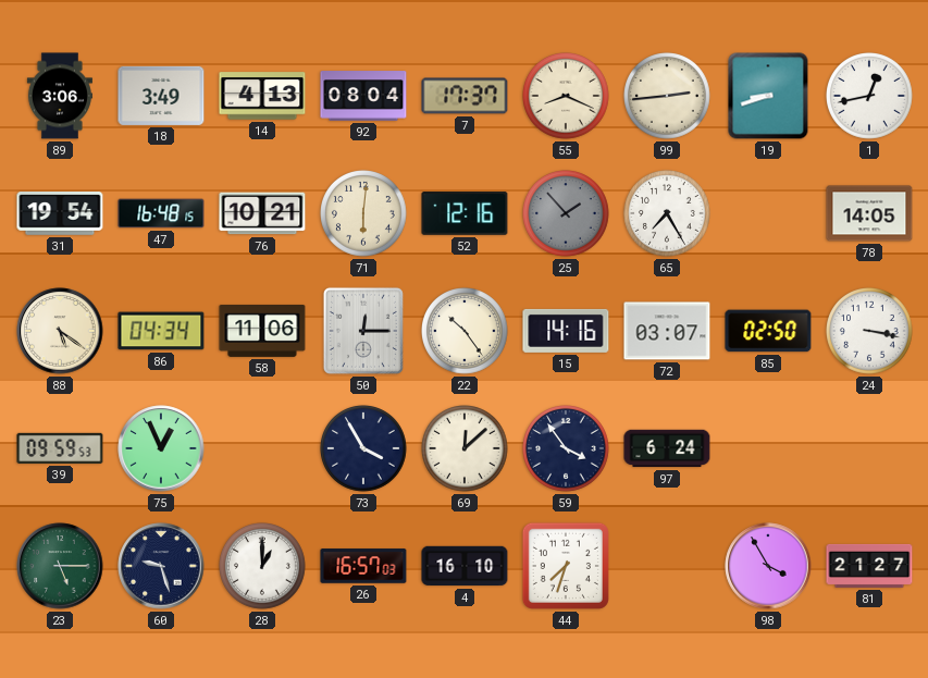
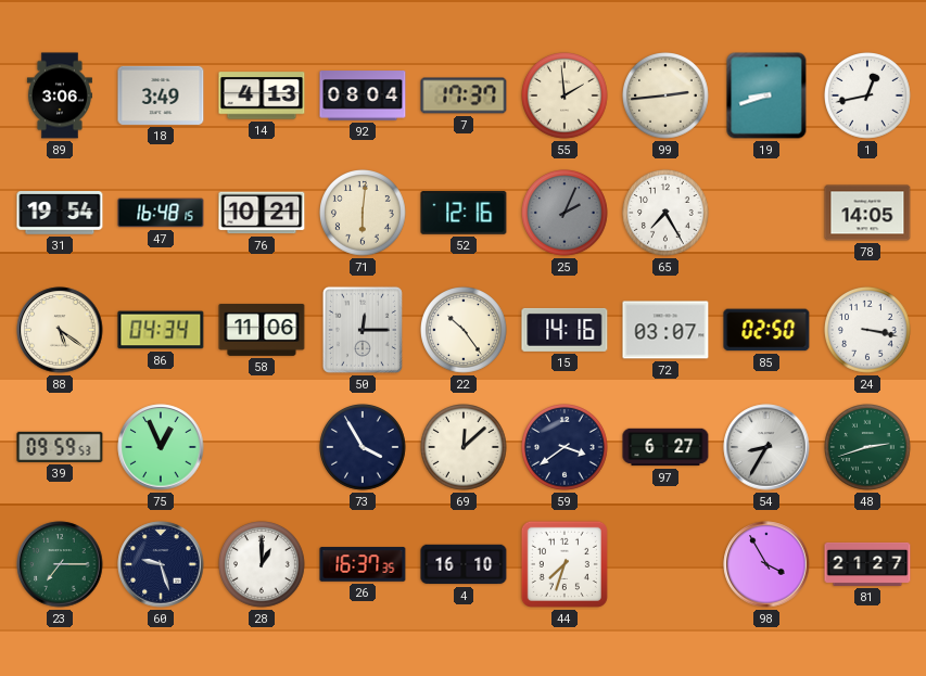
55: 8:19 -> 1:59 (566, 97)
25: 1:53 -> 2:04 (566, 214)
59: 3:54 -> 3:39 (566, 448)
97: 6:24 -> 6:27 (665, 447)
54: none -> 8:35 (766, 447)
48: none -> 2:42 (868, 448)
23: 5:15 -> 7:15 (60, 564)
26: 16:57 -> 16:37 (363, 564)
